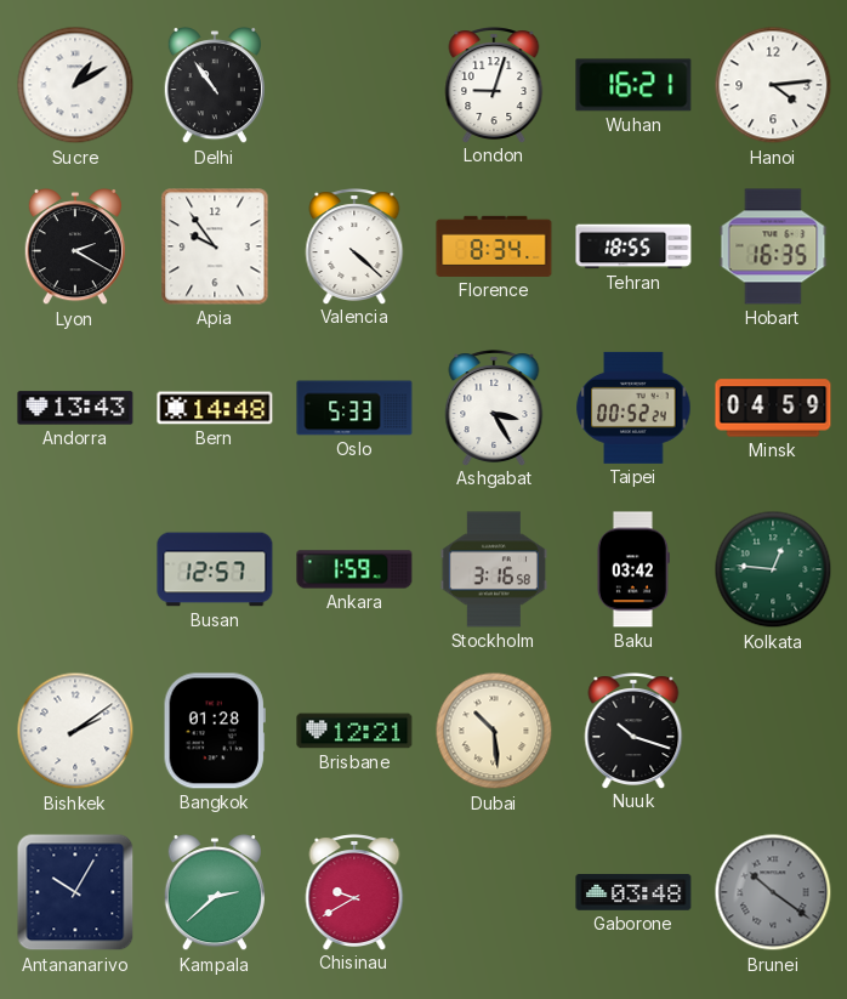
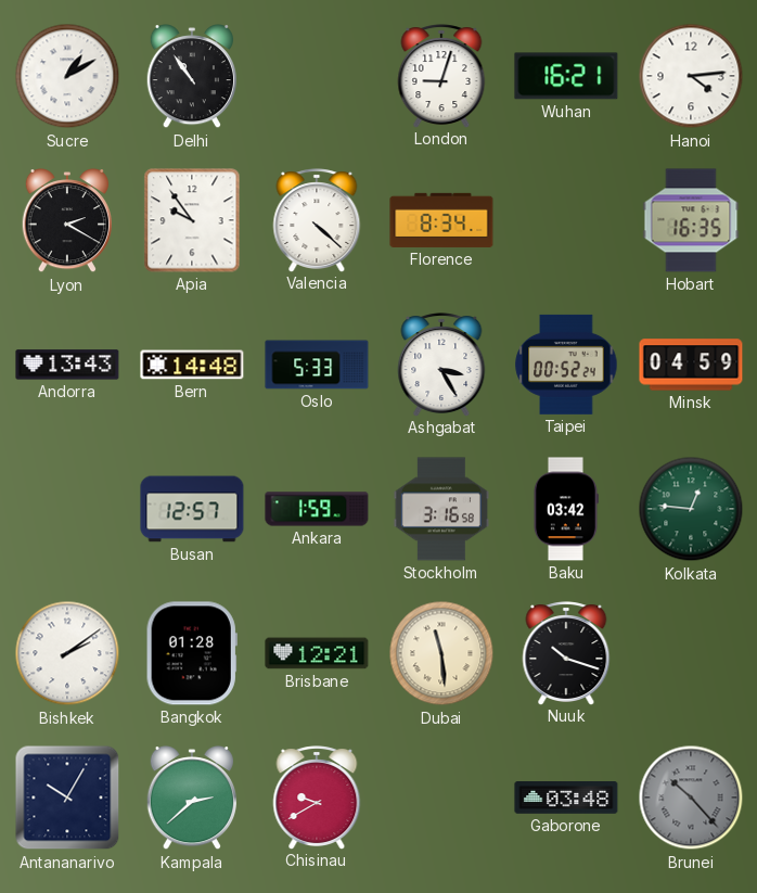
Tehran: 18:55 -> none (633, 246)
Dubai: 10:29 -> 11:29 (441, 653)
Brunei: 10:21 -> 10:23 (691, 798)
